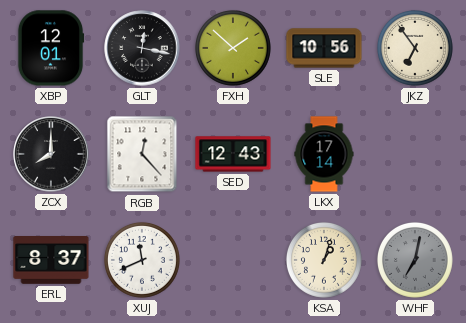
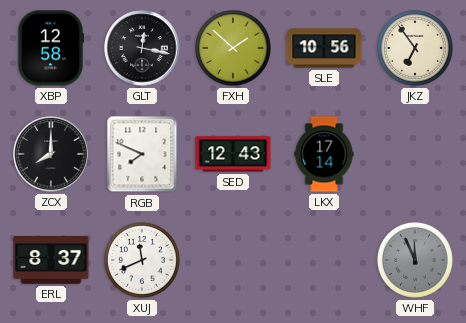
XBP: 12:01 -> 12:58 (51, 48)
RGB: 12:23 -> 7:49 (142, 154)
KSA: 1:03 -> none (324, 260)
WHF: 7:02 -> 11:56 (415, 260)
